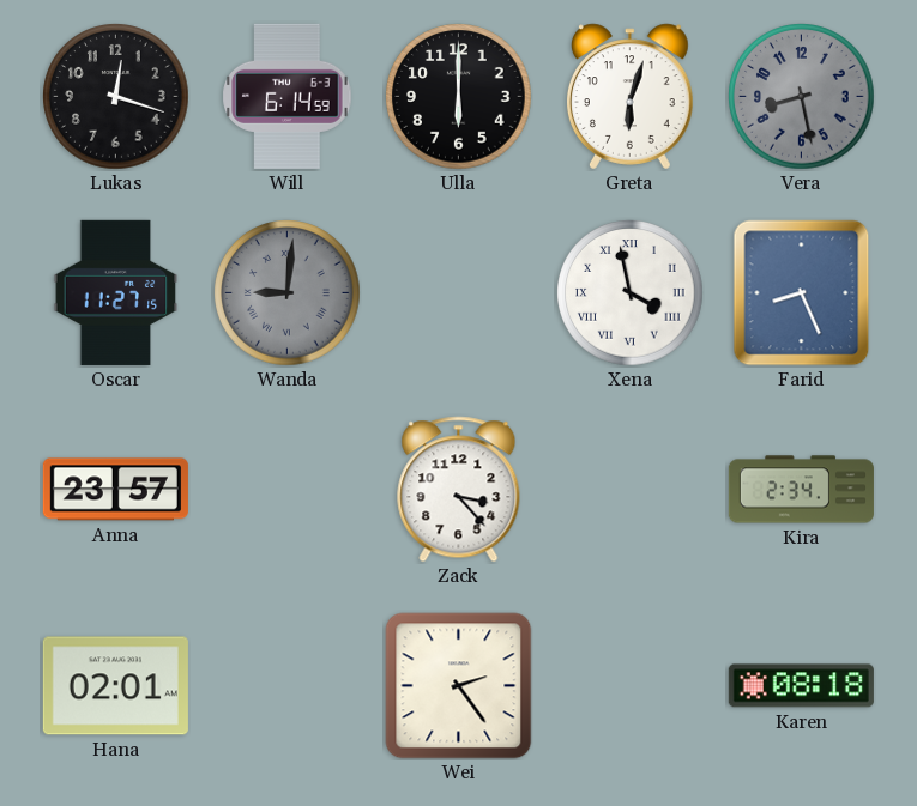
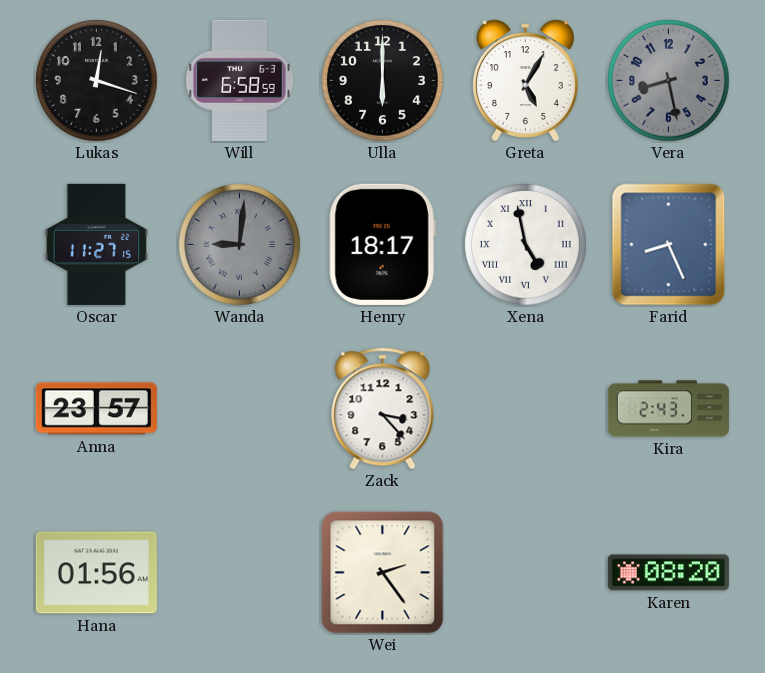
Will: 6:14 -> 6:58 (240, 80)
Greta: 6:03 -> 5:05 (526, 81)
Henry: none -> 18:17 (382, 244)
Xena: 3:58 -> 4:58 (526, 245)
Kira: 2:34 -> 2:43 (668, 409)
Hana: 02:01 -> 01:56 (96, 573)
Karen: 08:18 -> 08:20 (668, 573)
